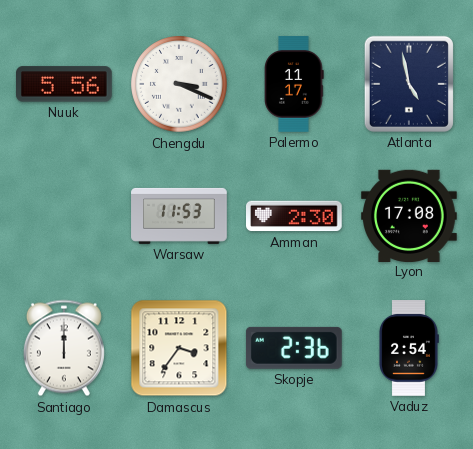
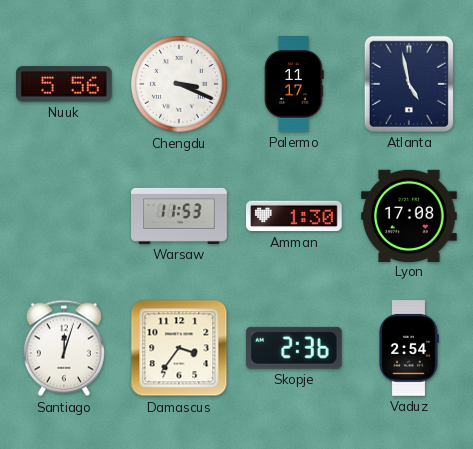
Amman: 2:30 -> 1:30 (295, 216)
Santiago: 12:00 -> 12:03 (64, 348)
